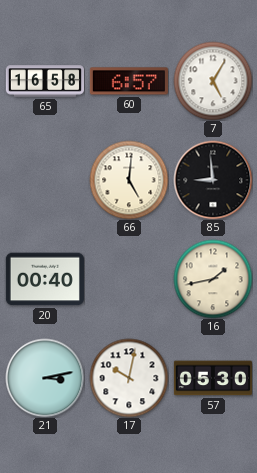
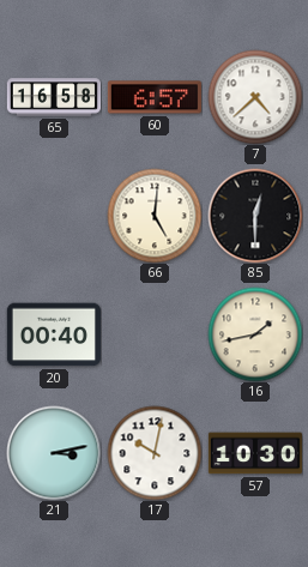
7: 5:05 -> 4:38 (255, 97)
85: 8:59 -> 12:30 (255, 216)
57: 05:30 -> 10:30 (255, 453)
